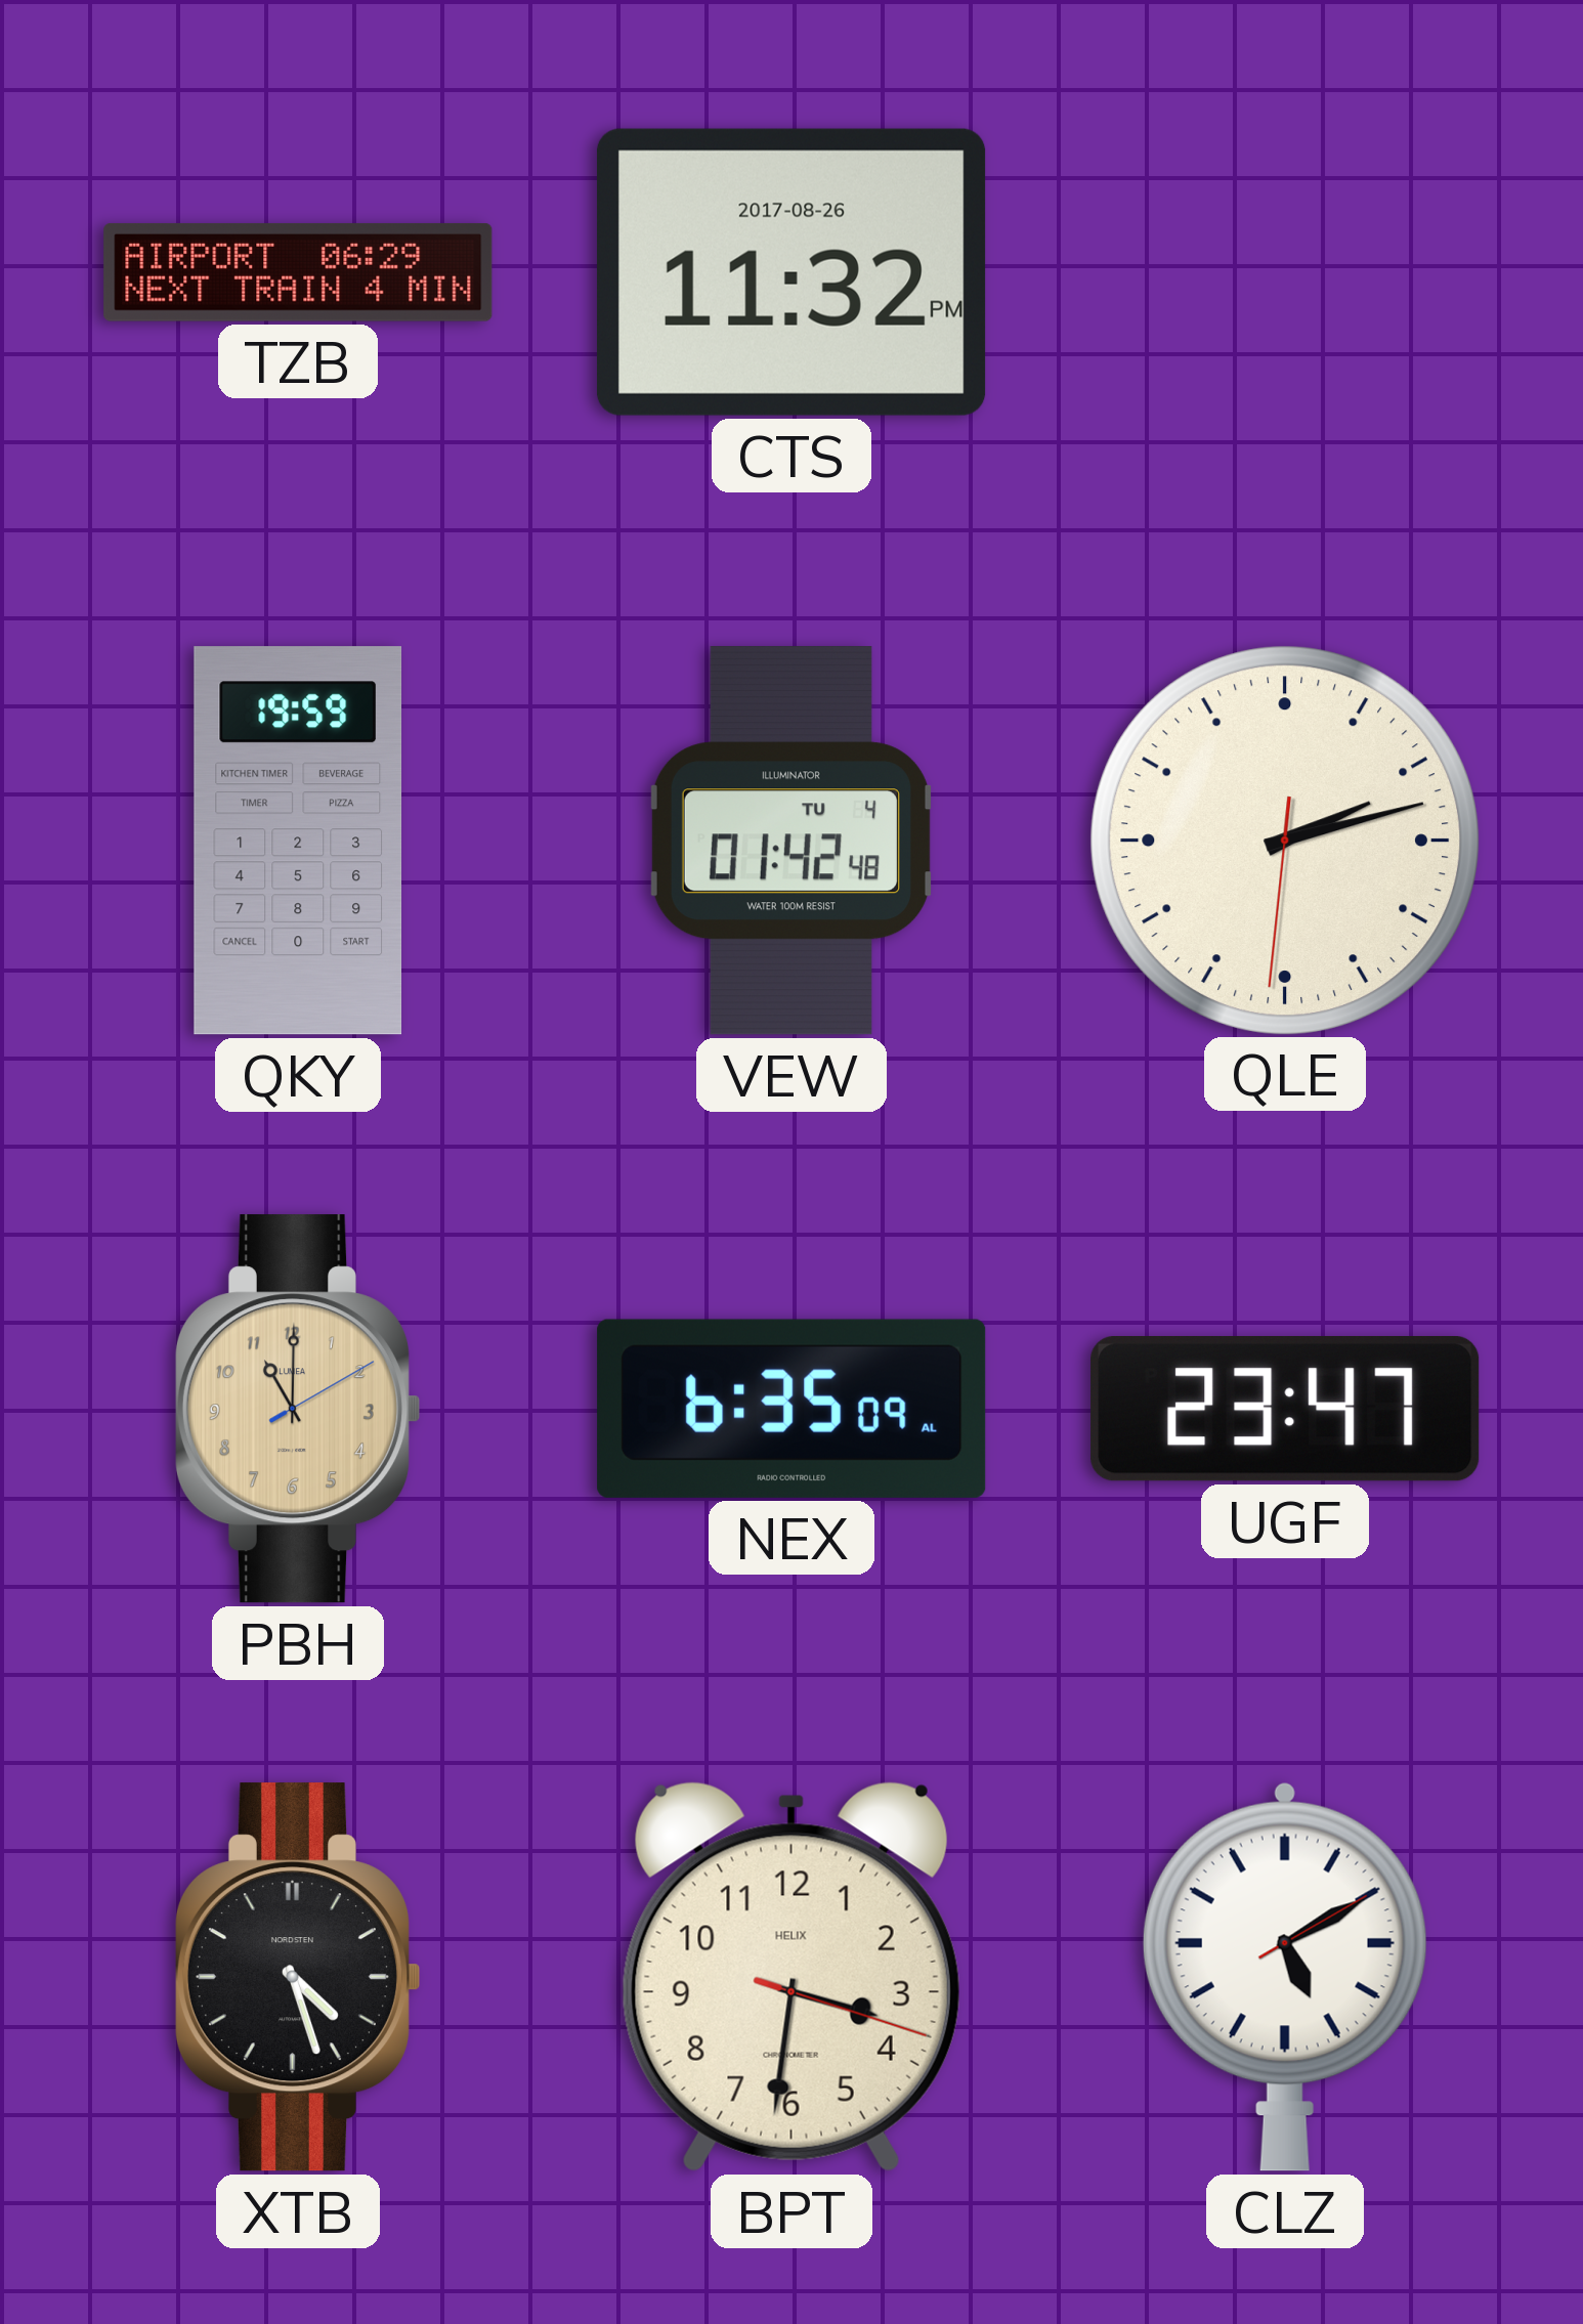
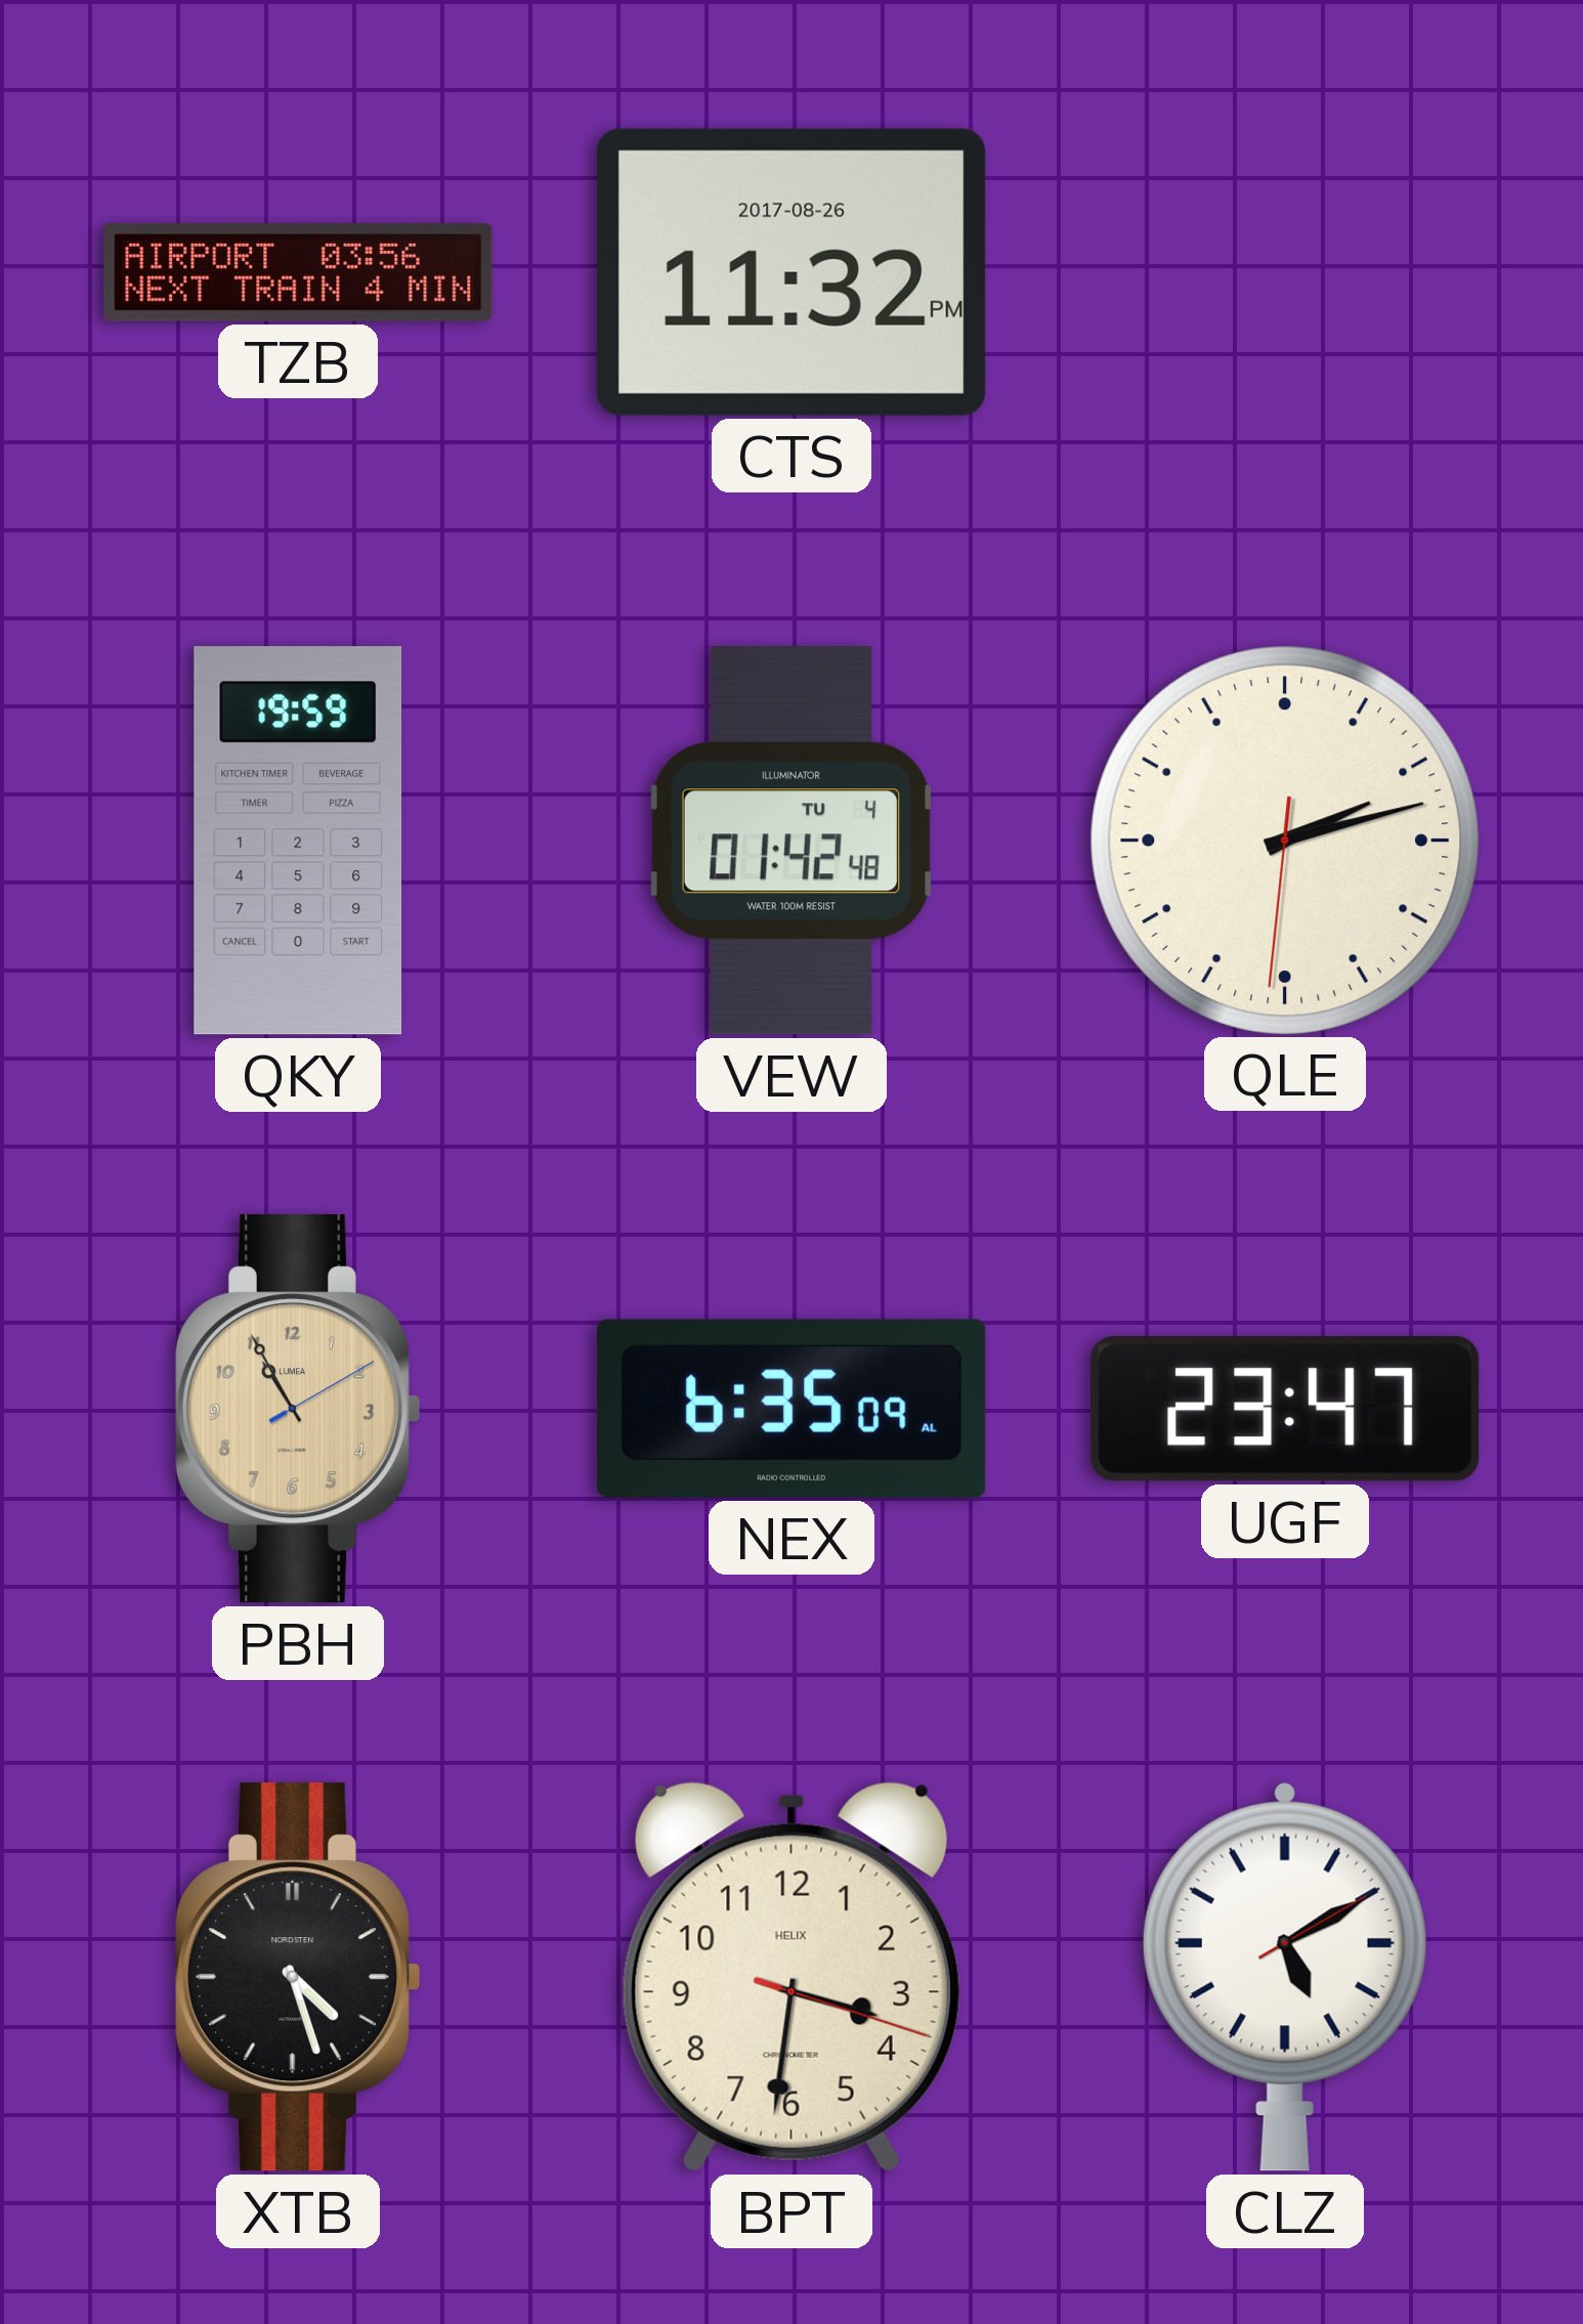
TZB: 06:29 -> 03:56 (298, 272)
PBH: 11:00 -> 10:55 (297, 1409)
